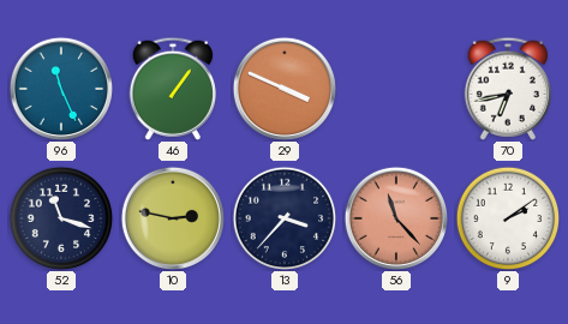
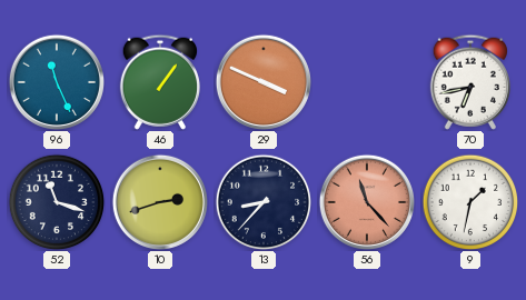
10: 2:47 -> 2:42 (159, 201)
13: 3:37 -> 8:37 (264, 202)
9: 2:09 -> 1:32 (470, 202)
